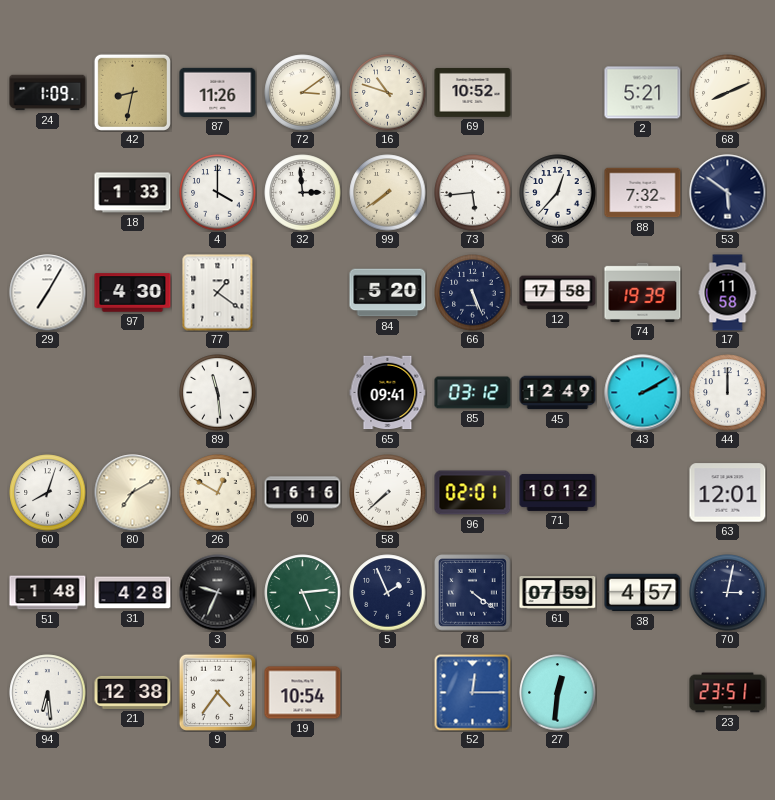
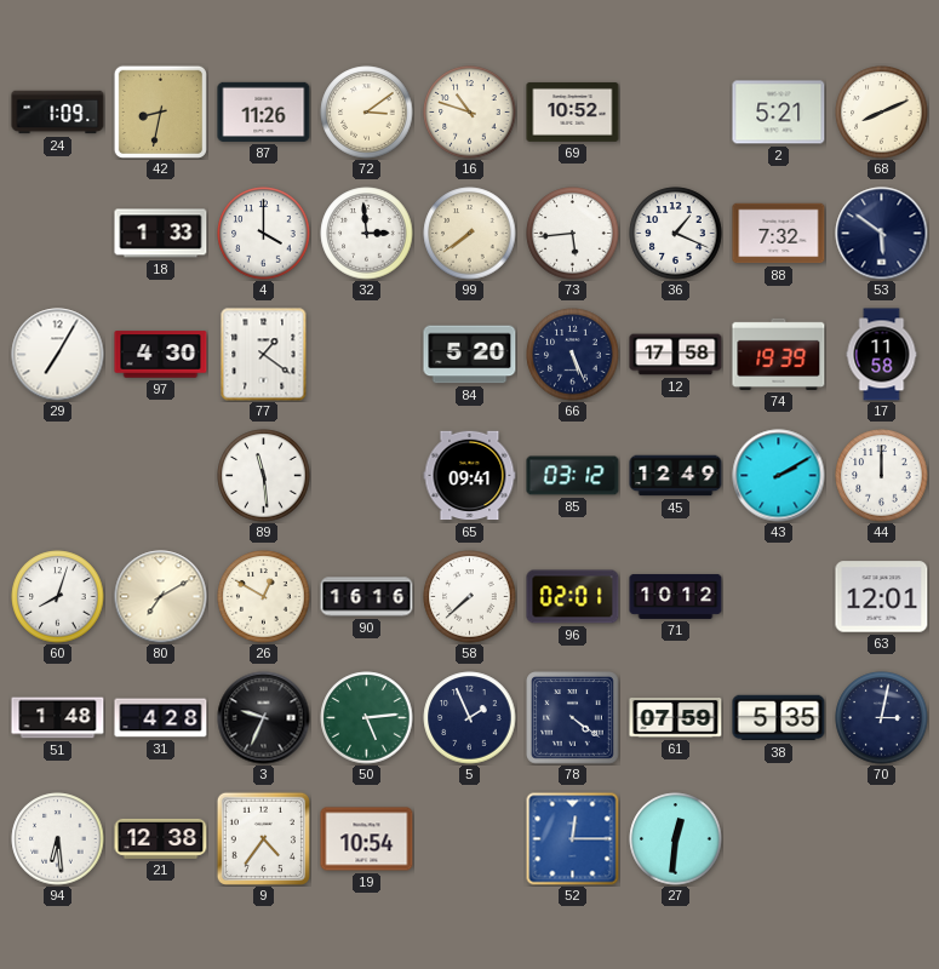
36: 12:37 -> 1:19 (676, 234)
38: 4:57 -> 5:35 (779, 718)
23: 23:51 -> none (728, 693)
